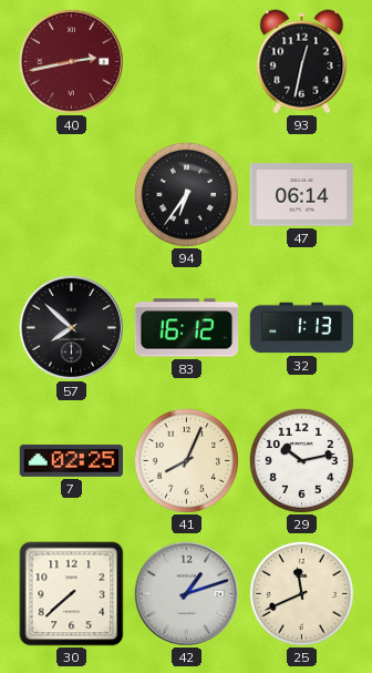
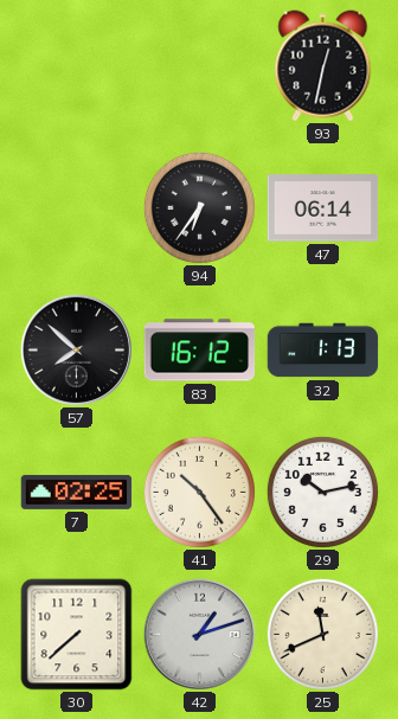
40: 2:43 -> none (71, 61)
41: 8:04 -> 10:24 (199, 492)
